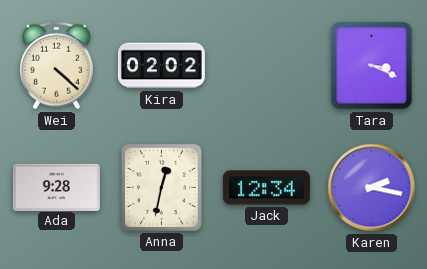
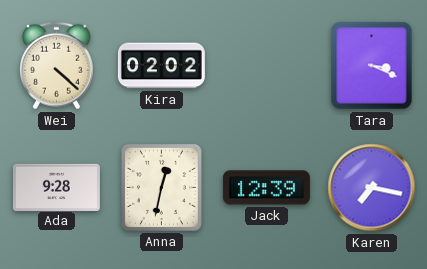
Jack: 12:34 -> 12:39 (266, 188)
Karen: 2:17 -> 7:17 (372, 188)
